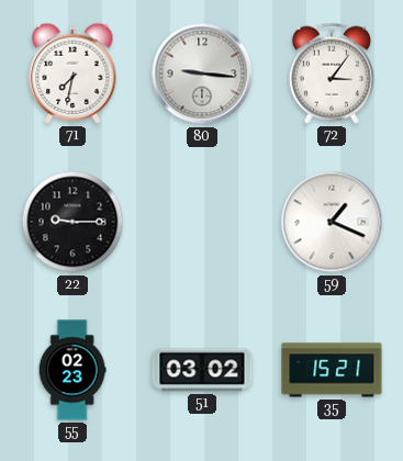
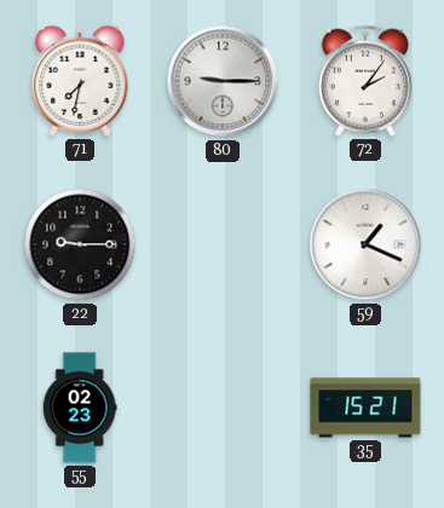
80: 9:16 -> 9:15 (223, 81)
72: 3:06 -> 2:06 (365, 81)
51: 03:02 -> none (202, 370)
